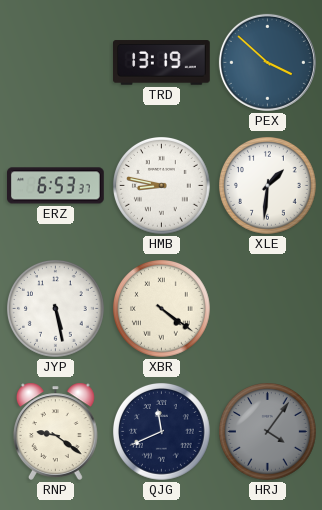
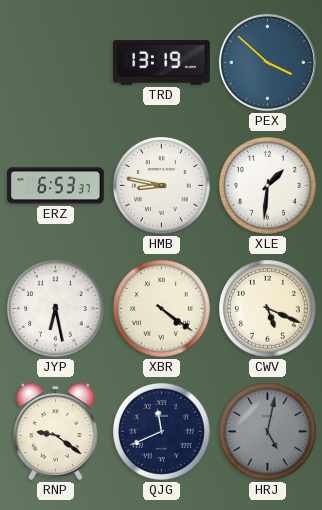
JYP: 5:28 -> 6:28 (56, 309)
CWV: none -> 5:19 (268, 309)
HRJ: 4:06 -> 5:02 (268, 432)
